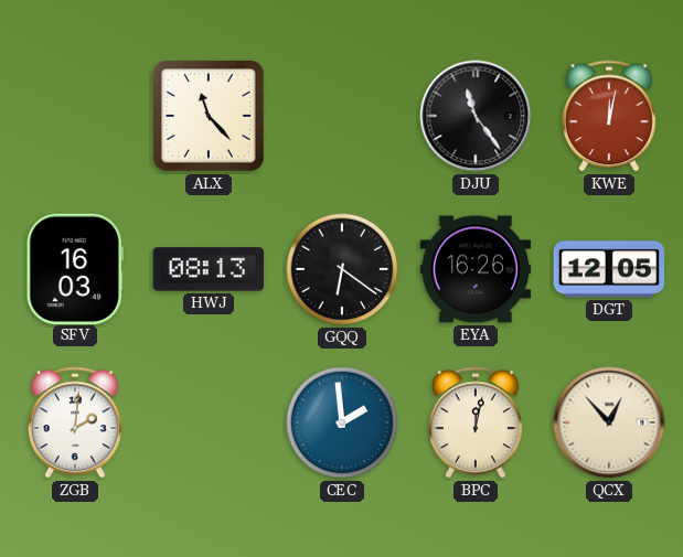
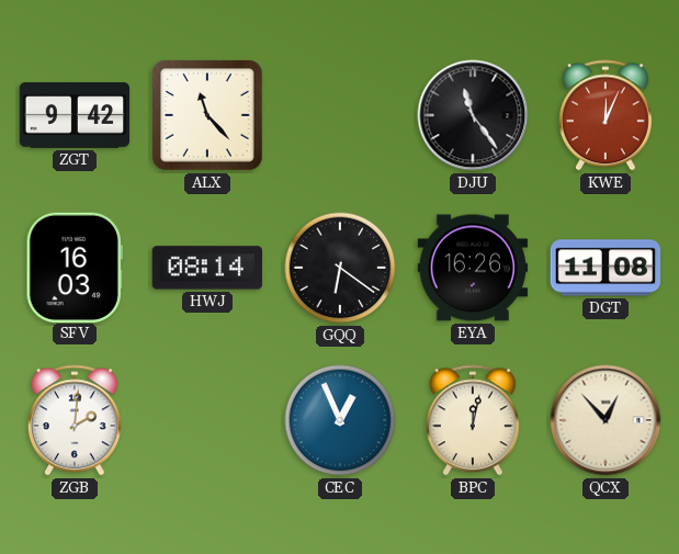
ZGT: none -> 9:42 (75, 115)
KWE: 12:02 -> 12:04 (606, 115)
HWJ: 08:13 -> 08:14 (206, 268)
DGT: 12:05 -> 11:08 (606, 268)
CEC: 1:59 -> 12:56 (340, 420)
